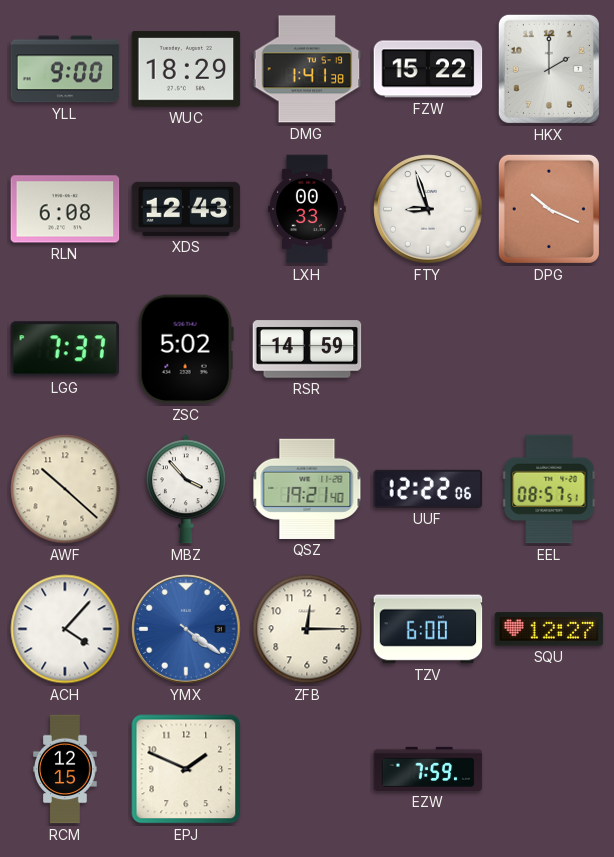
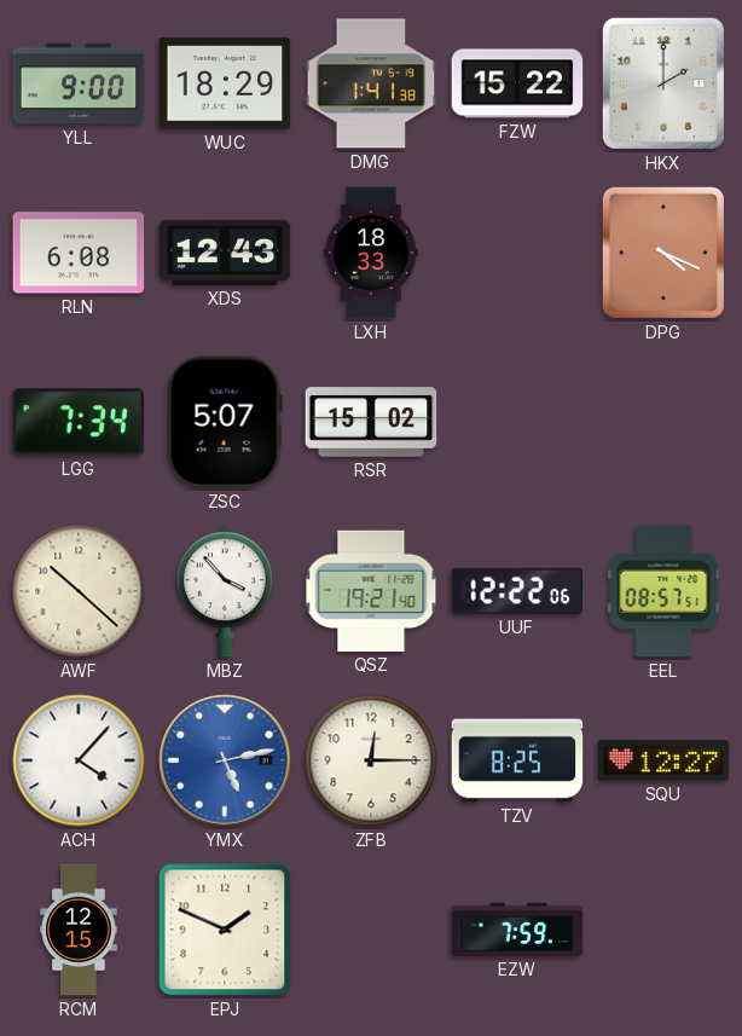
LXH: 00:33 -> 18:33 (371, 253)
FTY: 8:57 -> none (428, 209)
DPG: 10:19 -> 4:19 (663, 253)
LGG: 7:37 -> 7:34 (79, 422)
ZSC: 5:02 -> 5:07 (225, 422)
RSR: 14:59 -> 15:02 (371, 422)
YMX: 4:21 -> 5:13 (225, 760)
TZV: 6:00 -> 8:25 (517, 760)
